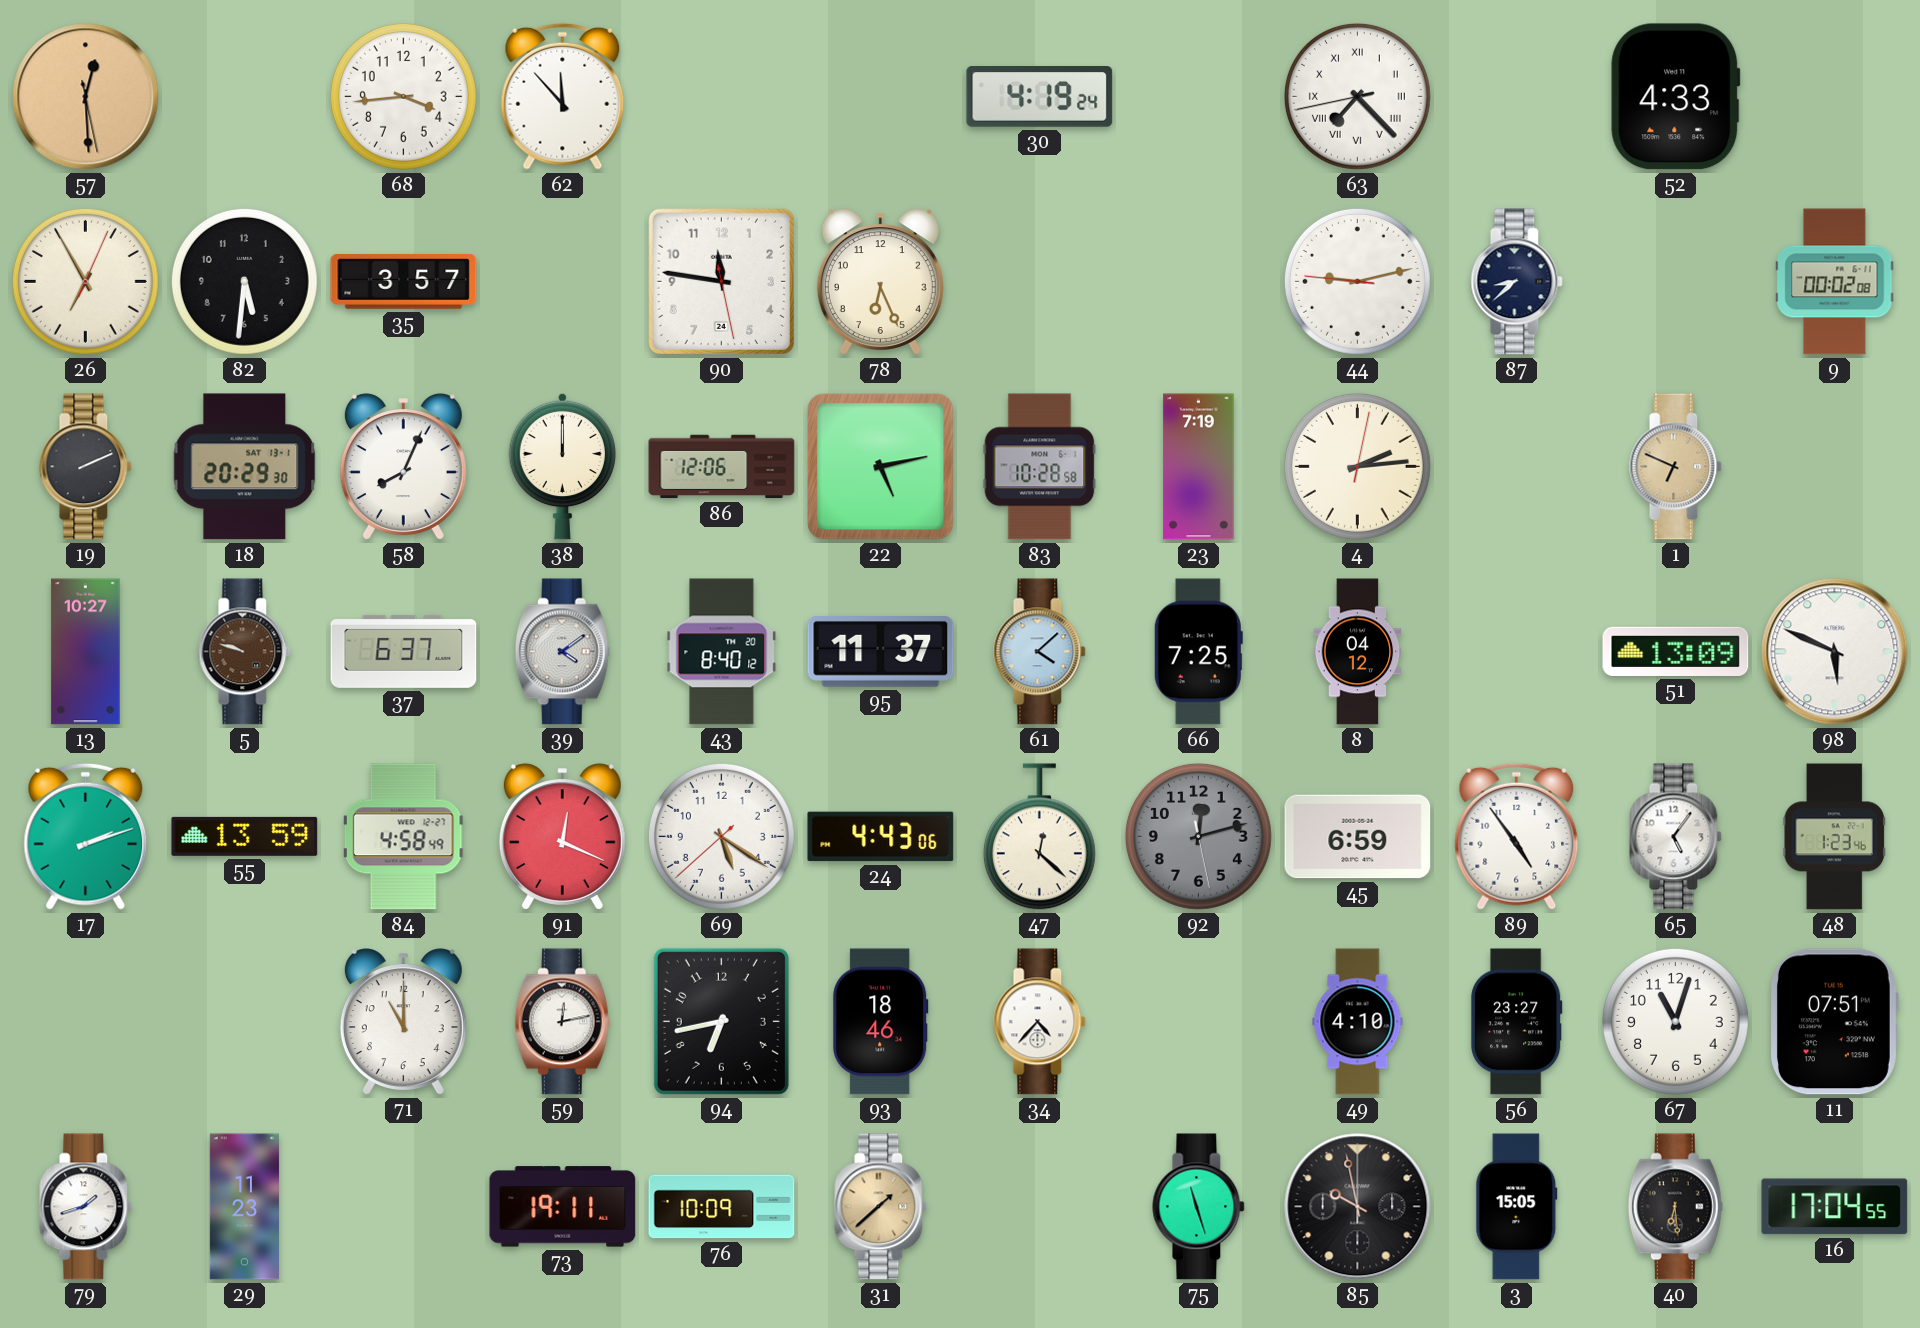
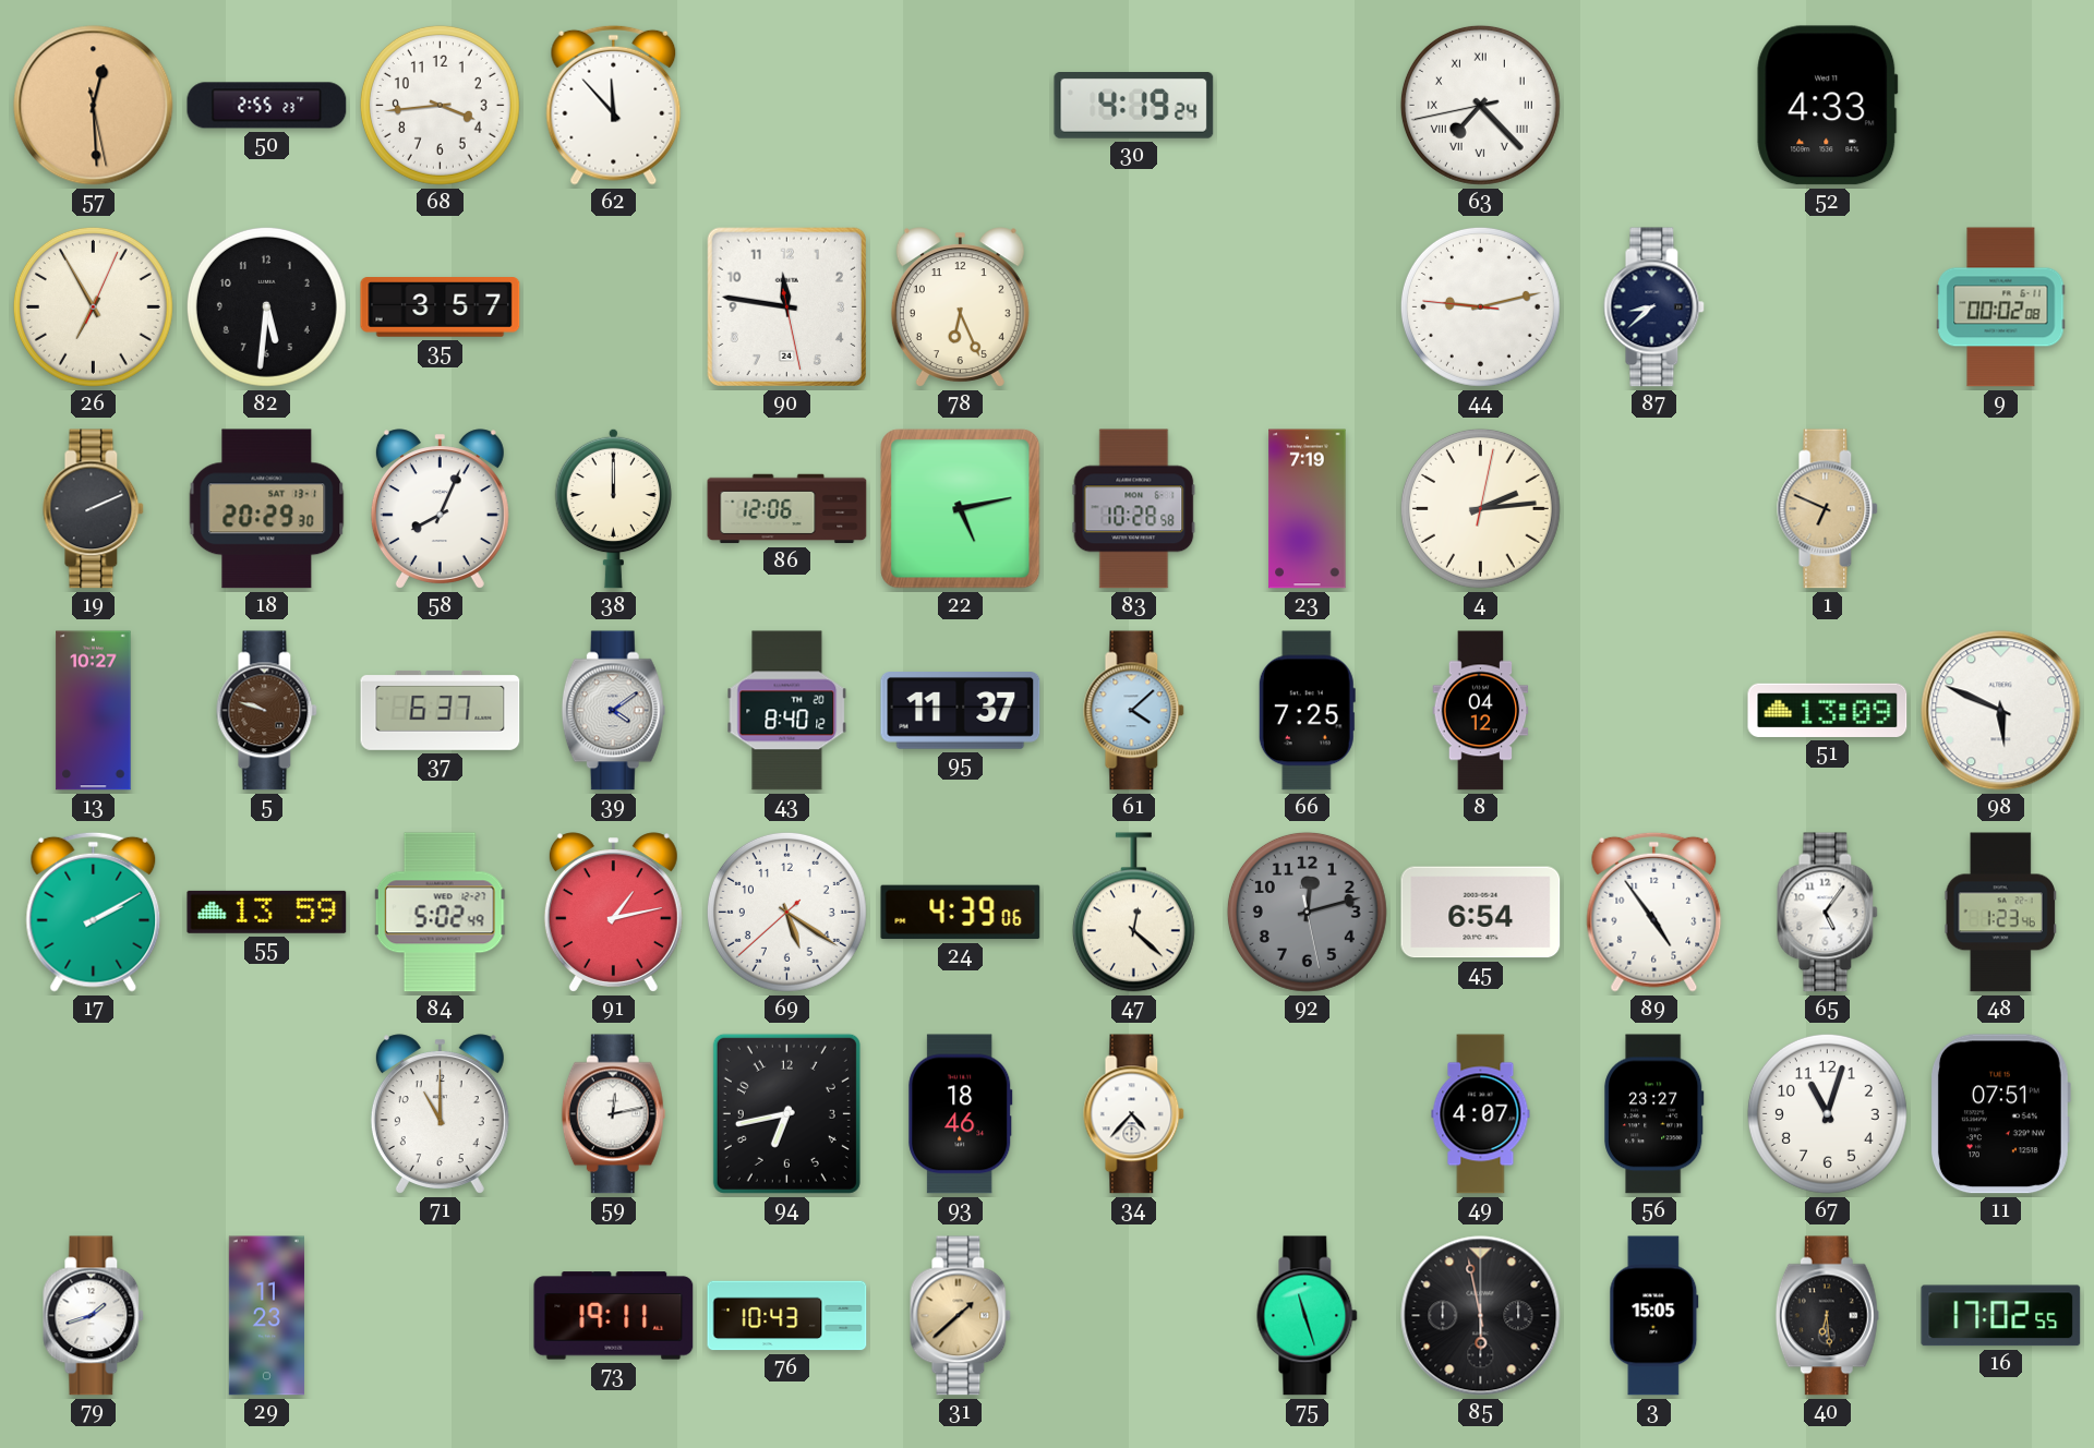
50: none -> 2:55 (267, 106)
17: 2:12 -> 2:10 (94, 912)
84: 4:58 -> 5:02 (441, 913)
91: 12:19 -> 1:13 (613, 913)
24: 4:43 -> 4:39 (961, 913)
45: 6:59 -> 6:54 (1481, 913)
49: 4:10 -> 4:07 (1481, 1114)
76: 10:09 -> 10:43 (787, 1316)
85: 9:58 -> 5:58 (1481, 1316)
16: 17:04 -> 17:02 (2001, 1316)
